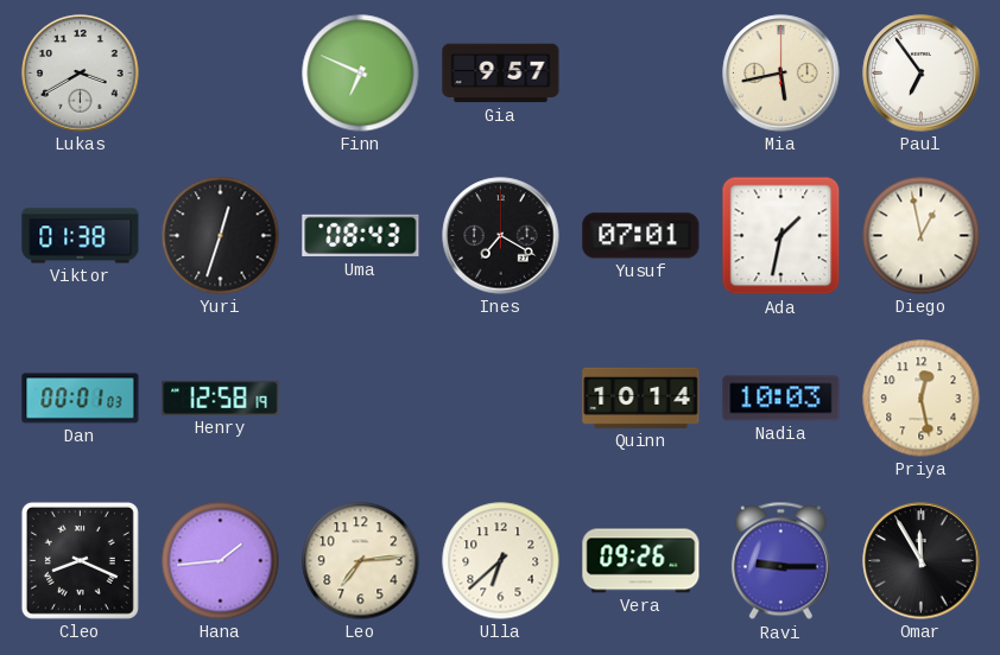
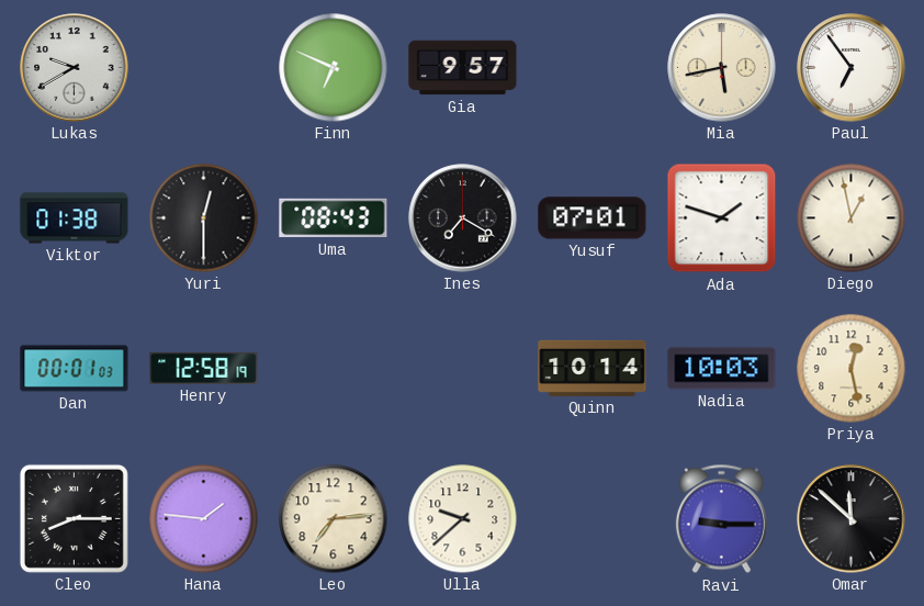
Lukas: 3:40 -> 9:40 (75, 68)
Yuri: 12:33 -> 12:30 (204, 218)
Ada: 1:32 -> 1:48 (722, 218)
Cleo: 8:19 -> 8:15 (74, 518)
Hana: 1:44 -> 1:46 (204, 519)
Ulla: 6:38 -> 9:38 (463, 519)
Vera: 09:26 -> none (641, 561)
Omar: 11:55 -> 11:52 (852, 519)
